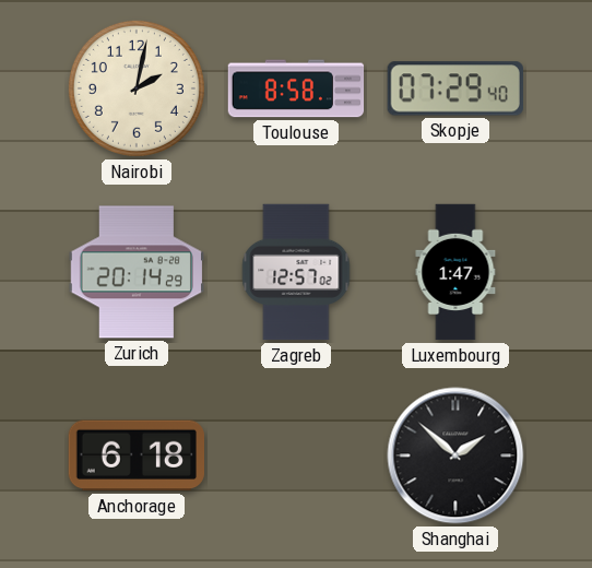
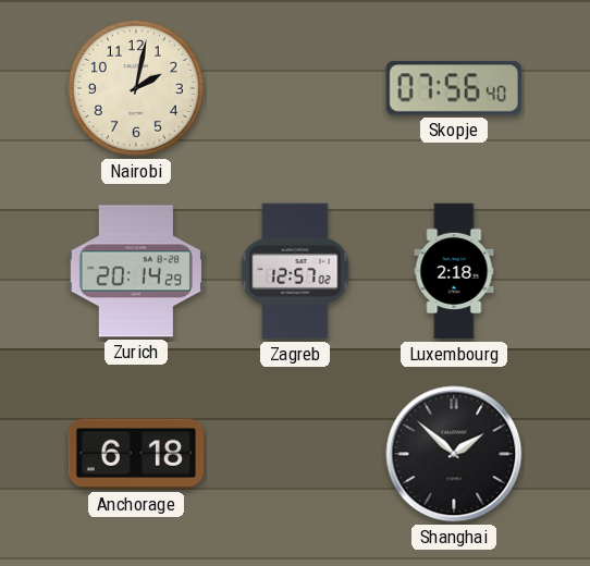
Toulouse: 8:58 -> none (296, 88)
Skopje: 07:29 -> 07:56 (454, 88)
Luxembourg: 1:47 -> 2:18 (454, 271)
